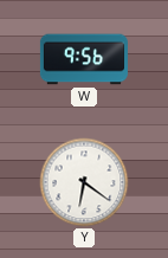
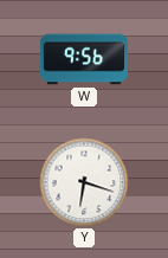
Y: 6:21 -> 6:18 (84, 182)
